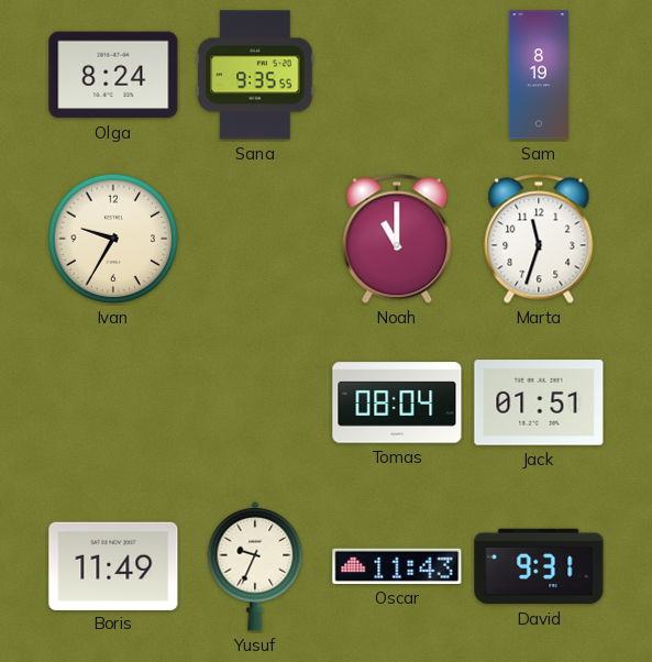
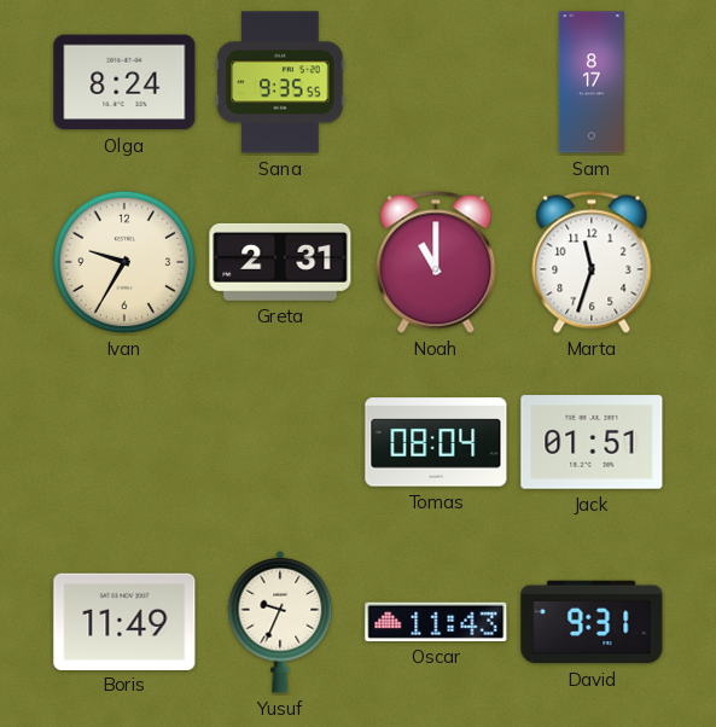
Sam: 8:19 -> 8:17 (592, 82)
Greta: none -> 2:31 (280, 262)
